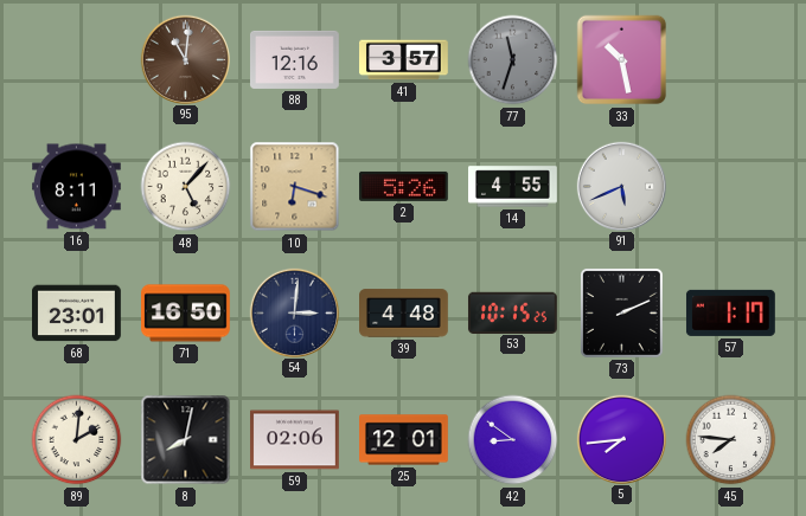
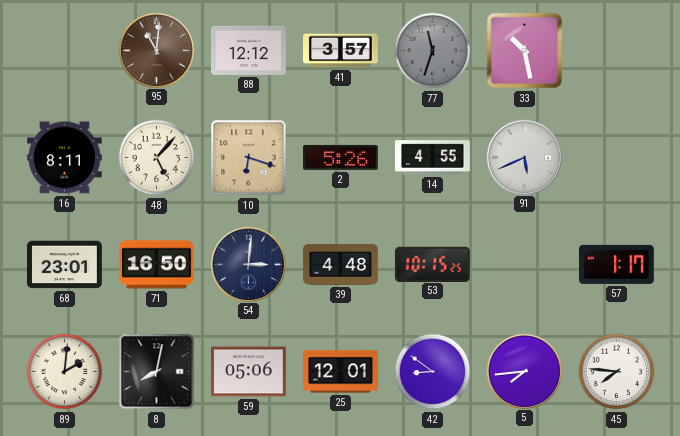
88: 12:16 -> 12:12 (249, 50)
73: 2:11 -> none (621, 312)
59: 02:06 -> 05:06 (249, 372)
